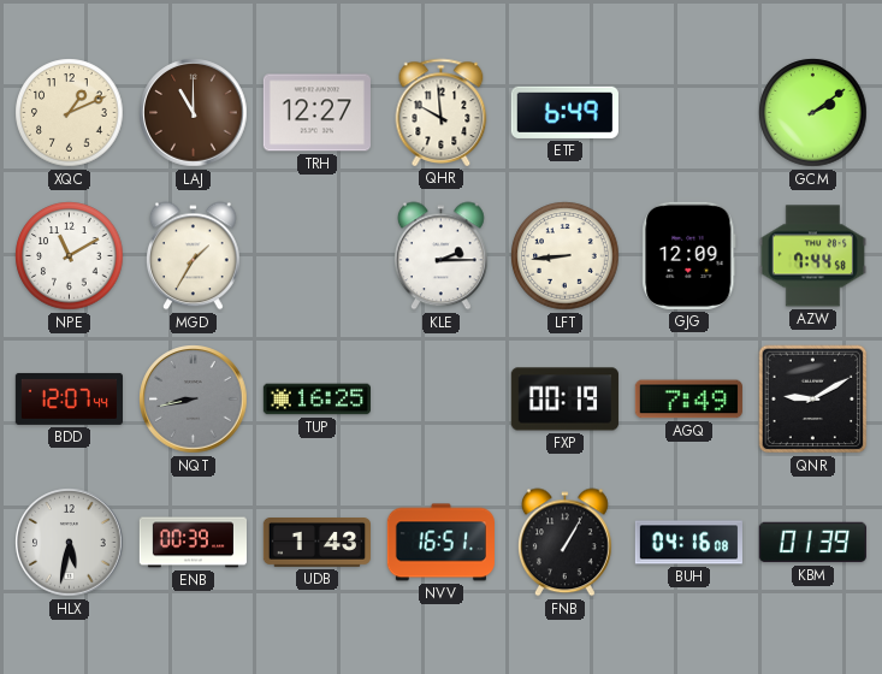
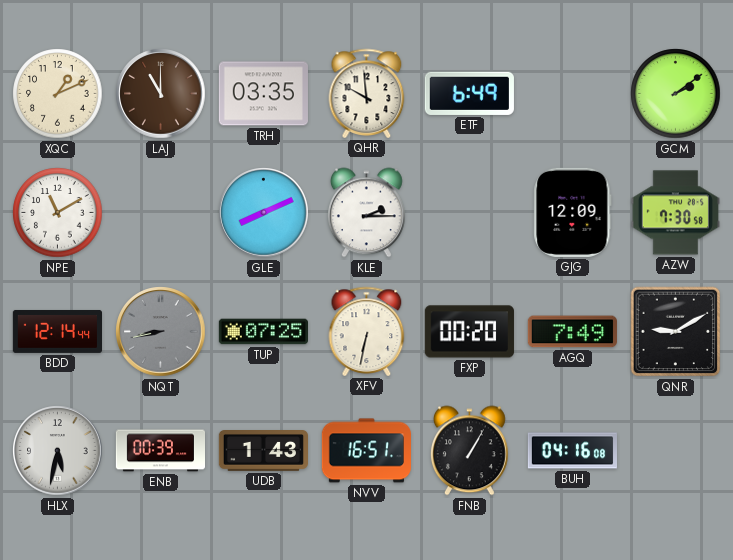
TRH: 12:27 -> 03:35 (263, 94)
MGD: 1:35 -> none (193, 256)
GLE: none -> 8:11 (264, 213)
LFT: 8:44 -> none (566, 256)
AZW: 7:44 -> 7:30 (675, 213)
BDD: 12:07 -> 12:14 (57, 331)
TUP: 16:25 -> 07:25 (263, 332)
XFV: none -> 6:32 (367, 331)
FXP: 00:19 -> 00:20 (469, 332)
KBM: 01:39 -> none (812, 543)
